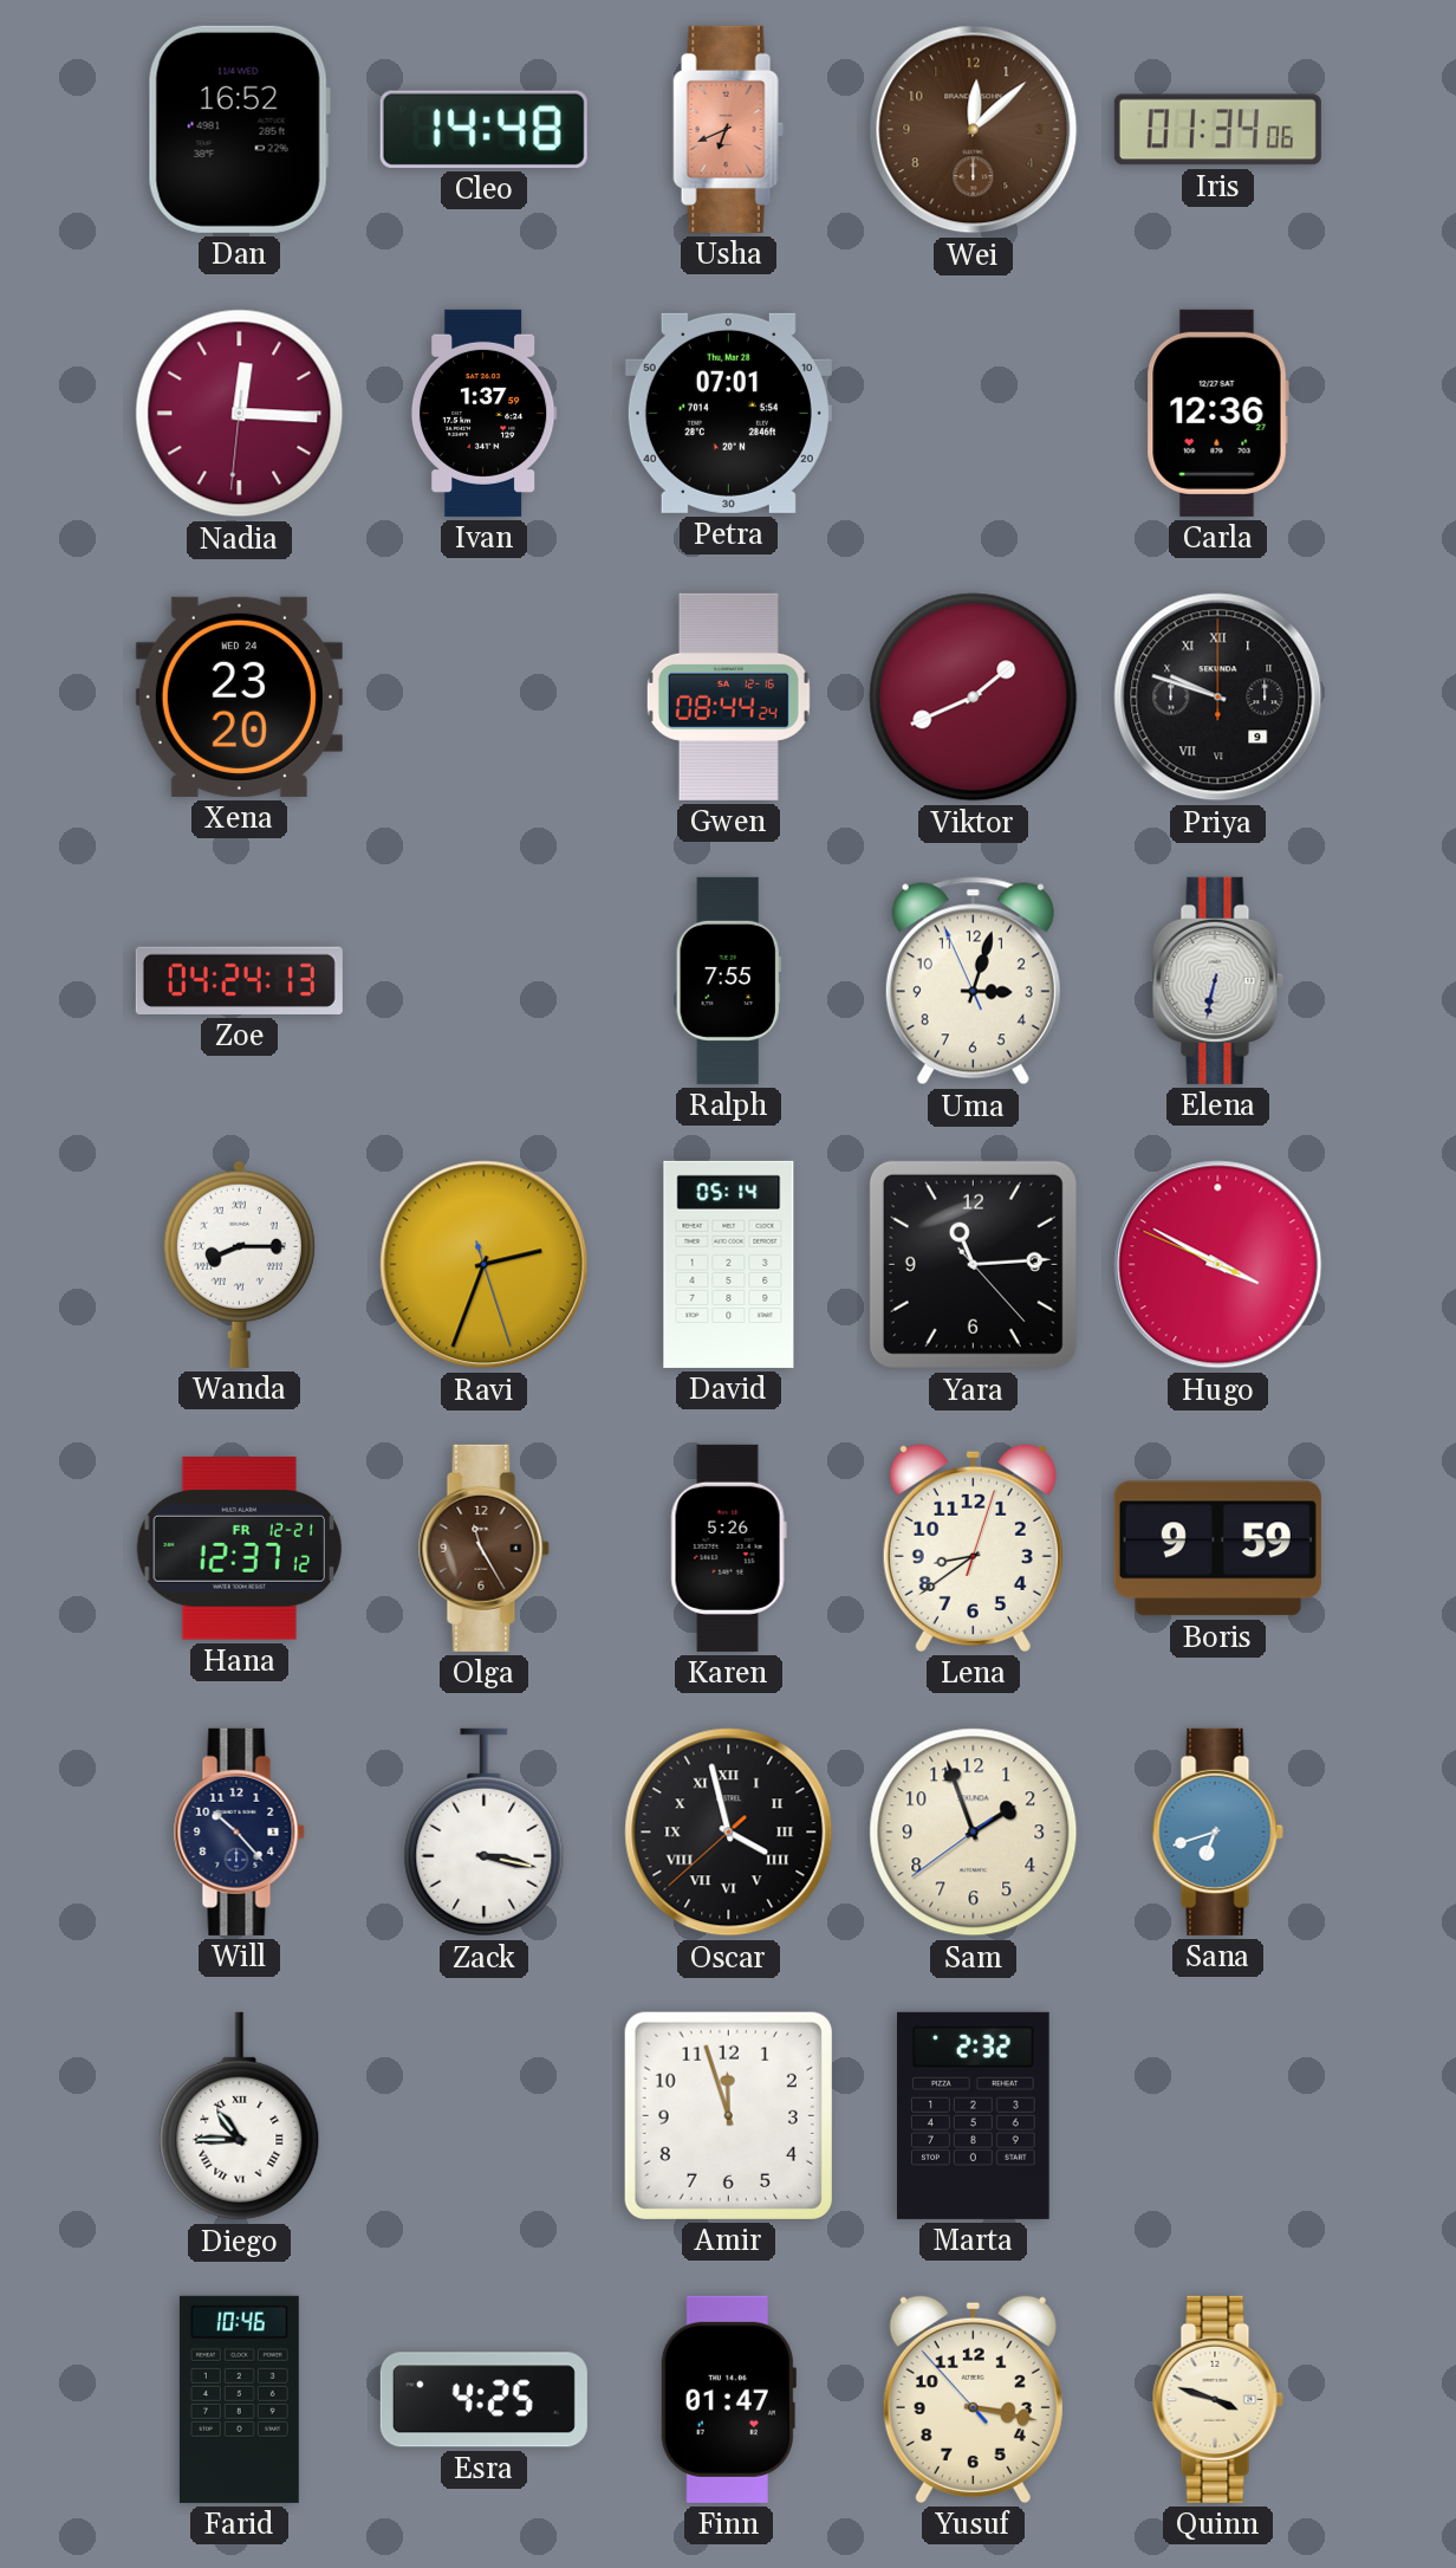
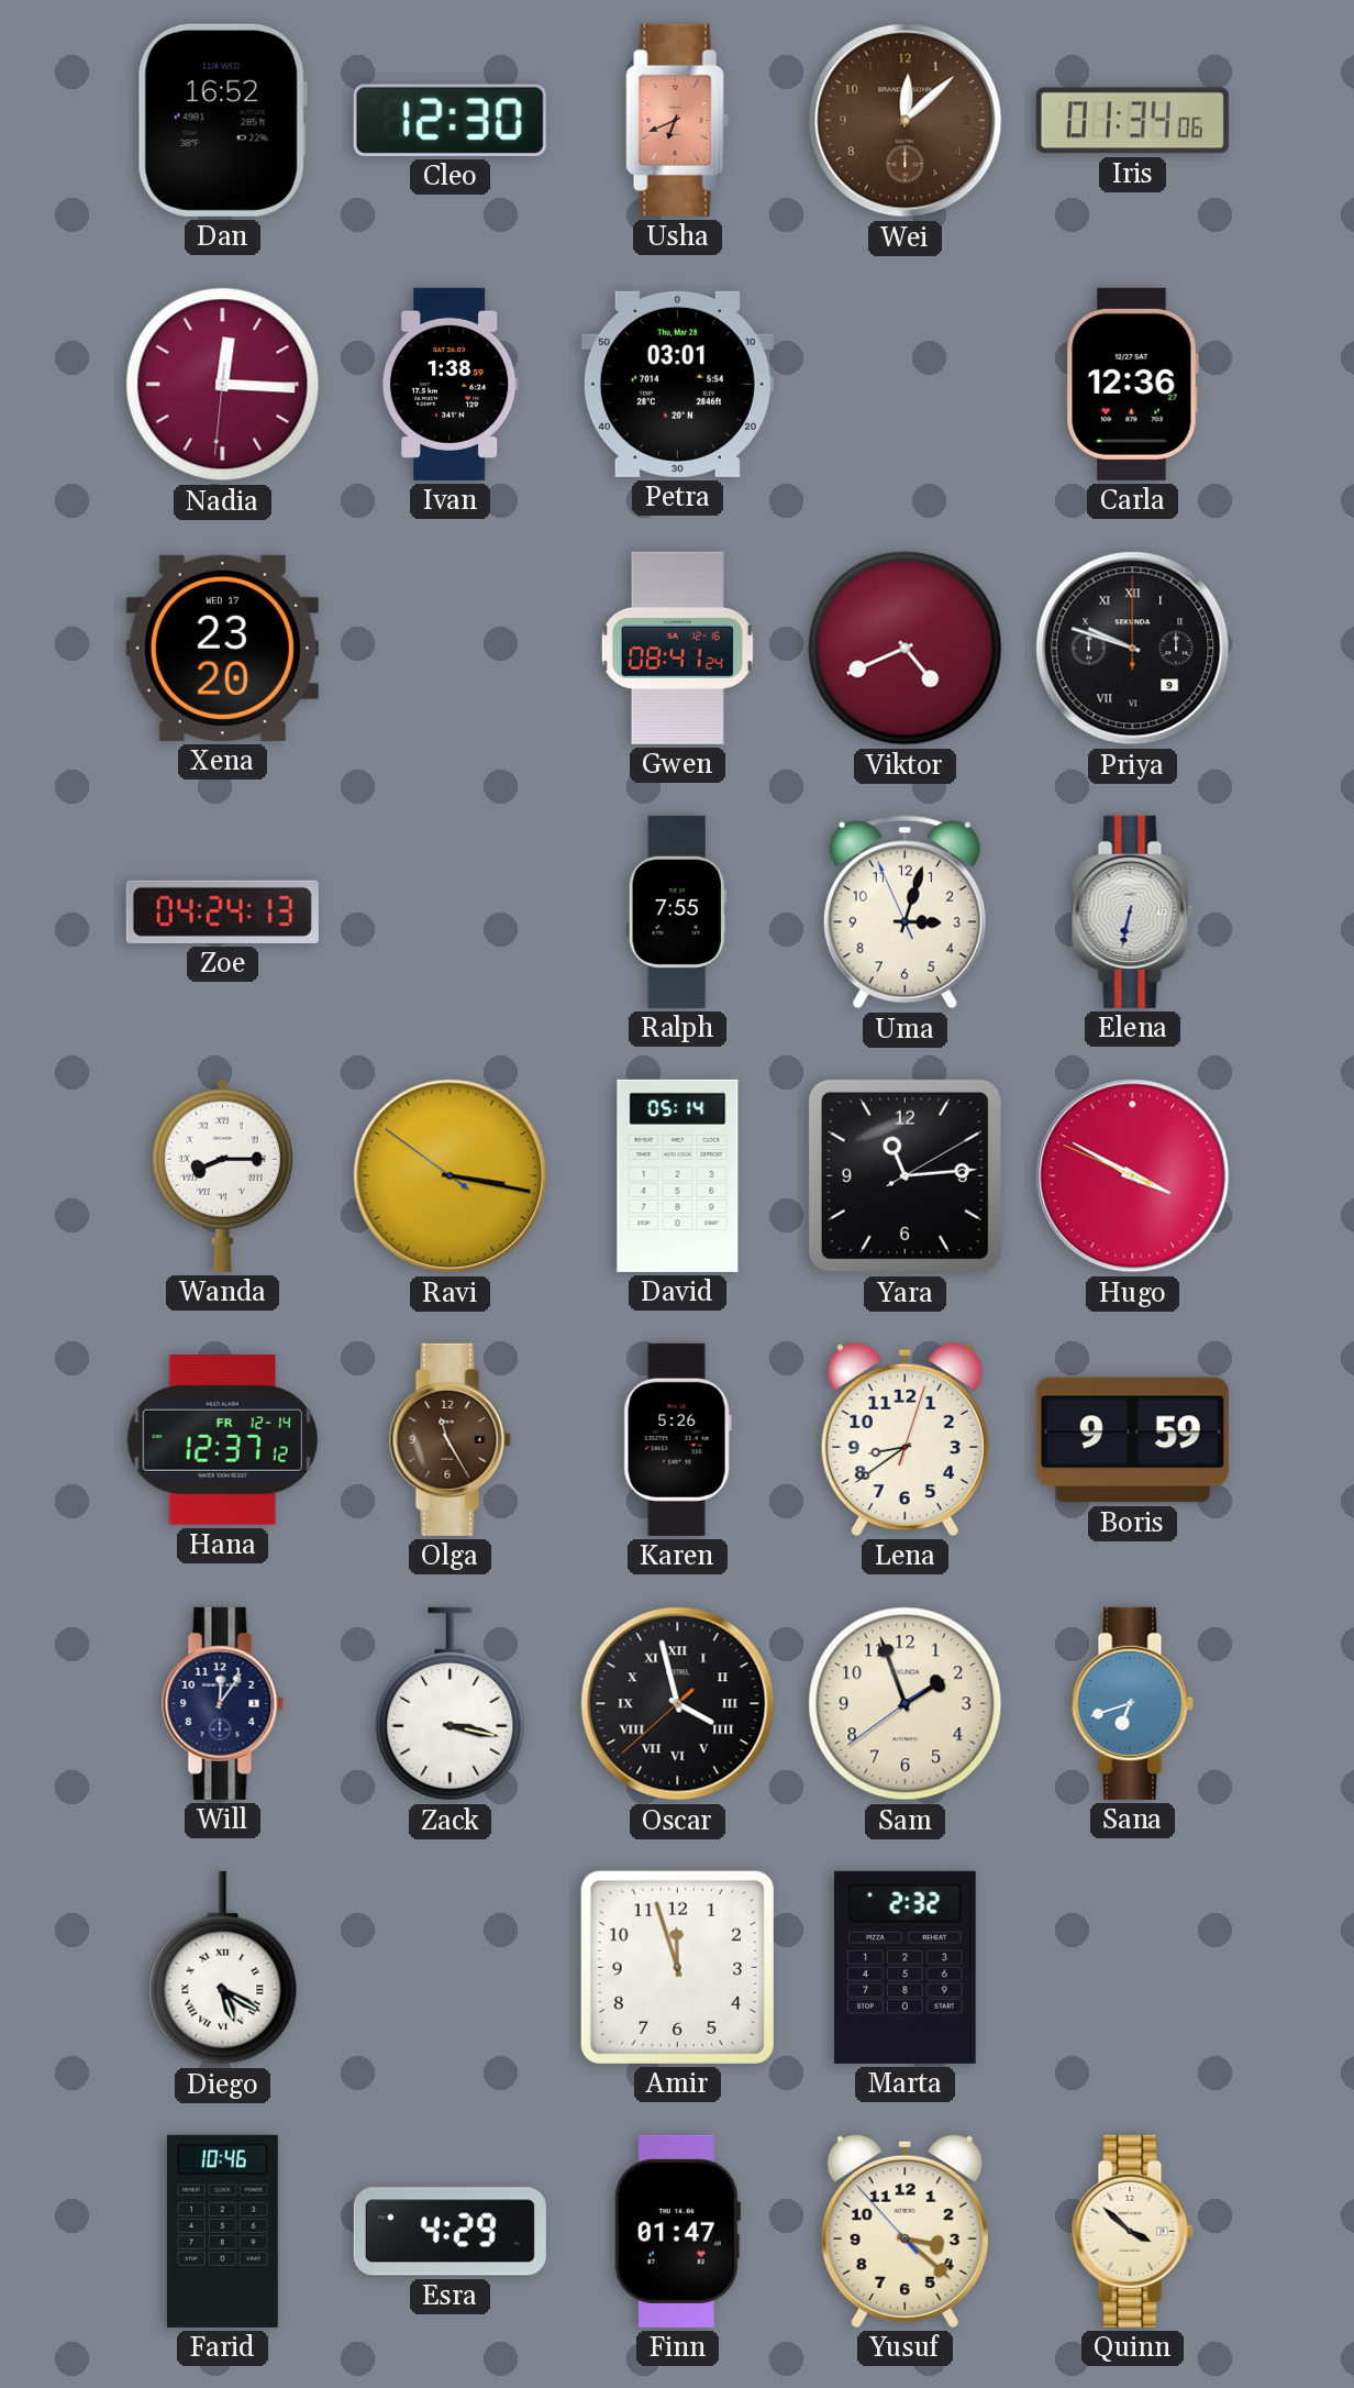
Cleo: 14:48 -> 12:30 (450, 120)
Ivan: 1:37 -> 1:38 (450, 384)
Petra: 07:01 -> 03:01 (677, 384)
Xena date: WED 24 -> WED 17 (222, 648)
Gwen: 08:44 -> 08:41 (677, 648)
Viktor: 1:41 -> 4:41 (906, 649)
Ravi: 2:33 -> 3:16 (451, 1176)
Yara: 11:14:23 -> 11:14:10 (904, 1175)
Hana date: FR 12-21 -> FR 12-14 (222, 1440)
Will: 10:23 -> 12:06 (222, 1703)
Diego: 10:45 -> 5:20 (223, 1968)
Esra: 4:25 -> 4:29 (450, 2232)
Yusuf: 3:16 -> 3:21 (904, 2231)
Quinn: 3:48 -> 3:52 (1132, 2231)
